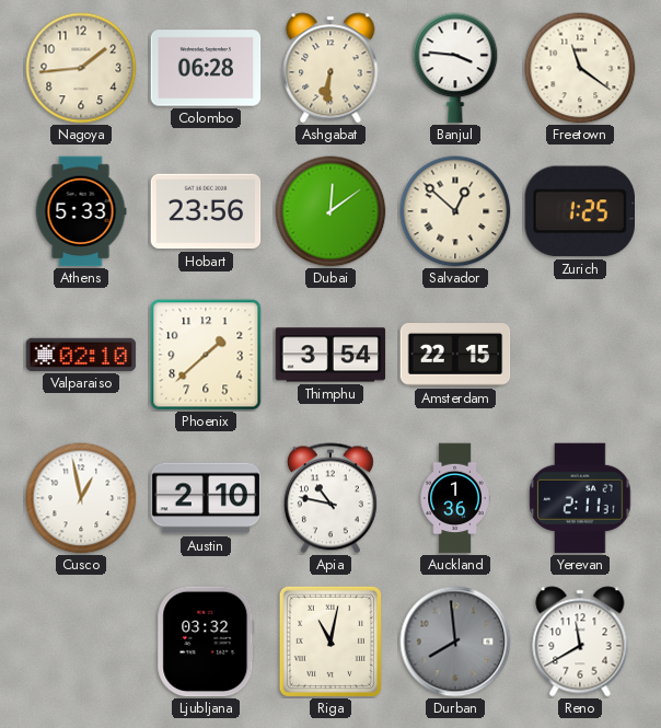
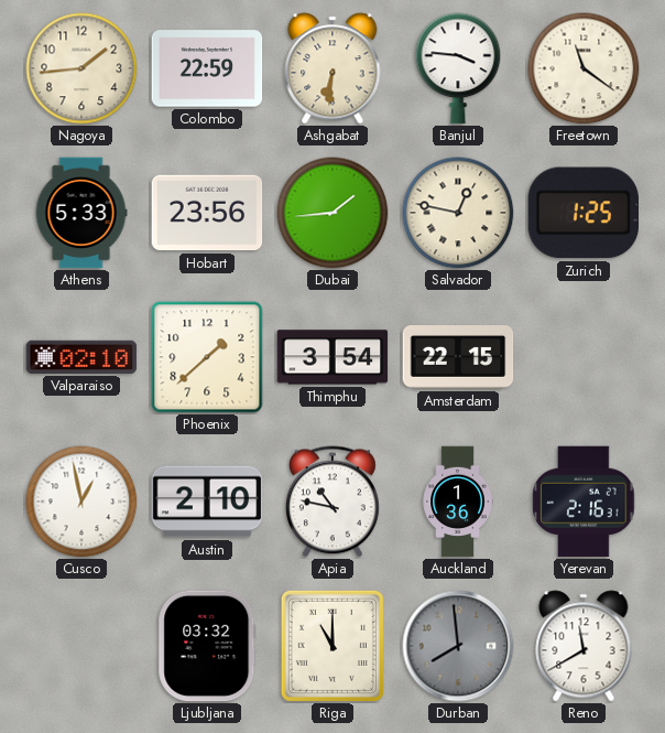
Colombo: 06:28 -> 22:59 (207, 68)
Dubai: 12:09 -> 1:44 (332, 213)
Salvador: 12:52 -> 12:47 (458, 213)
Yerevan: 2:11 -> 2:16 (584, 502)
Riga: 11:02 -> 11:00 (332, 646)
